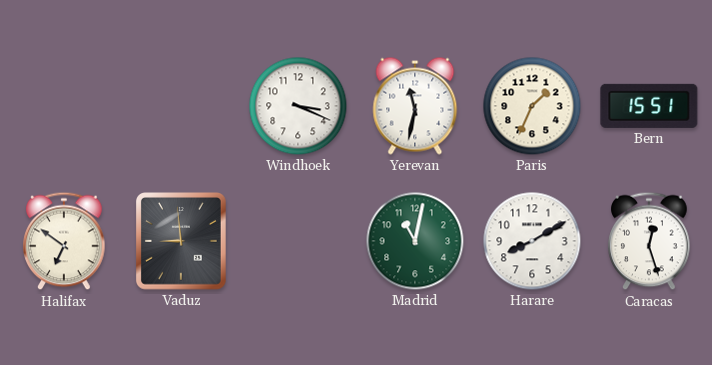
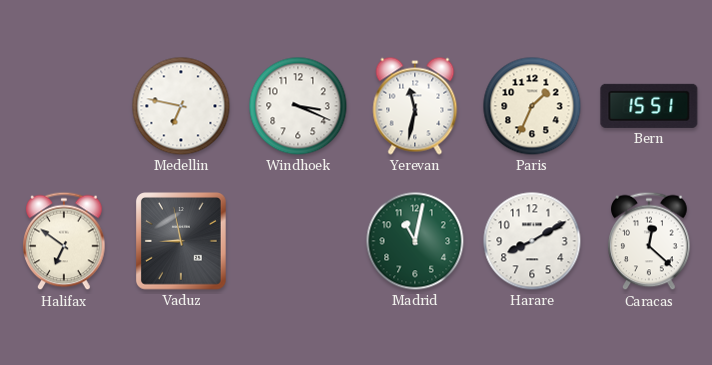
Medellin: none -> 6:47 (181, 106)
Vaduz: 8:59 -> 8:58 (182, 242)
Caracas: 12:27 -> 12:22 (649, 241)
